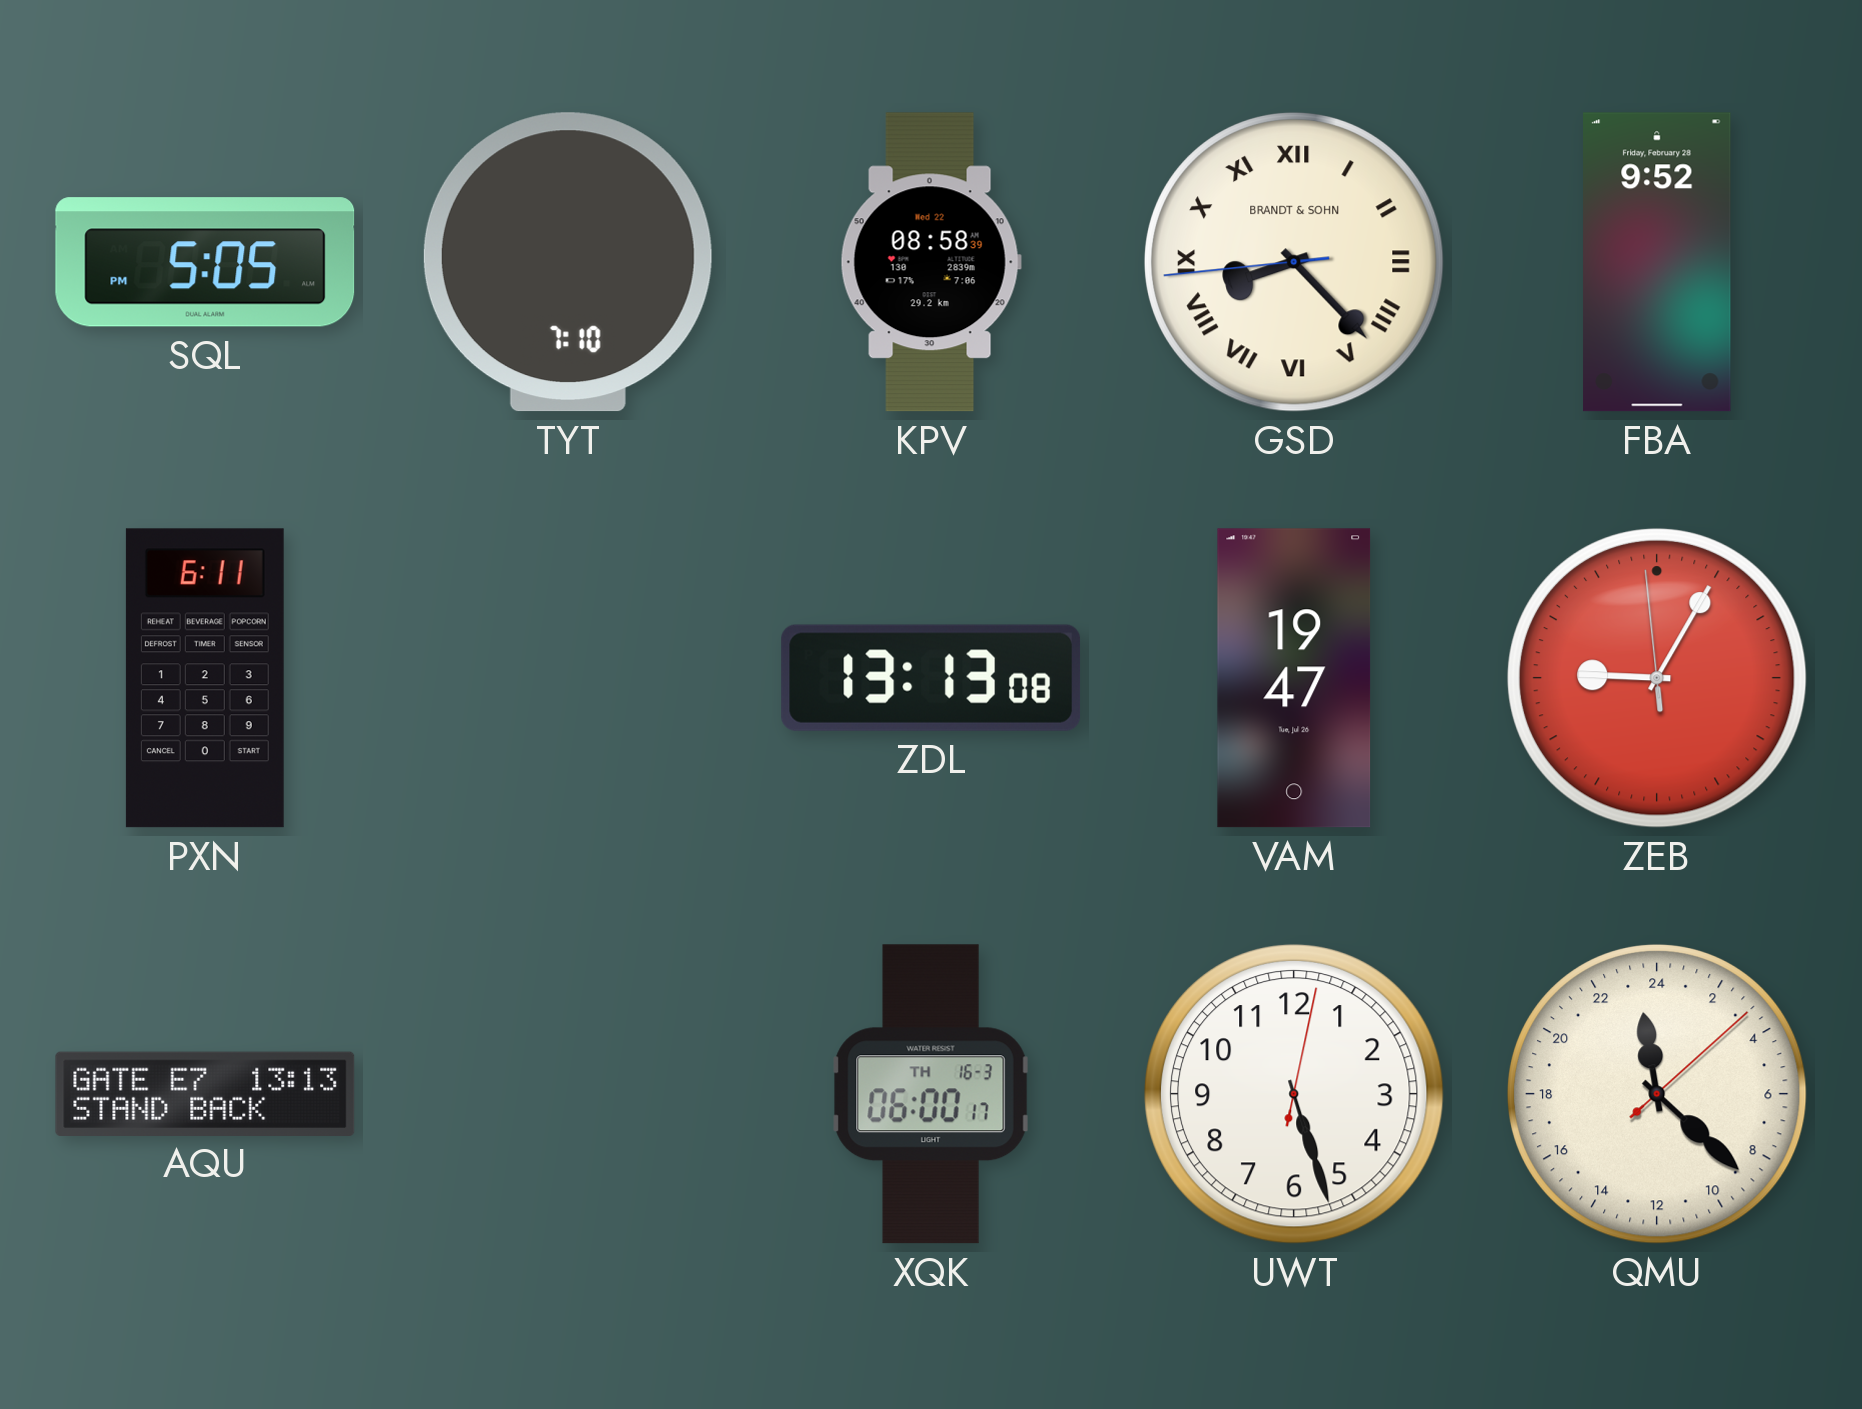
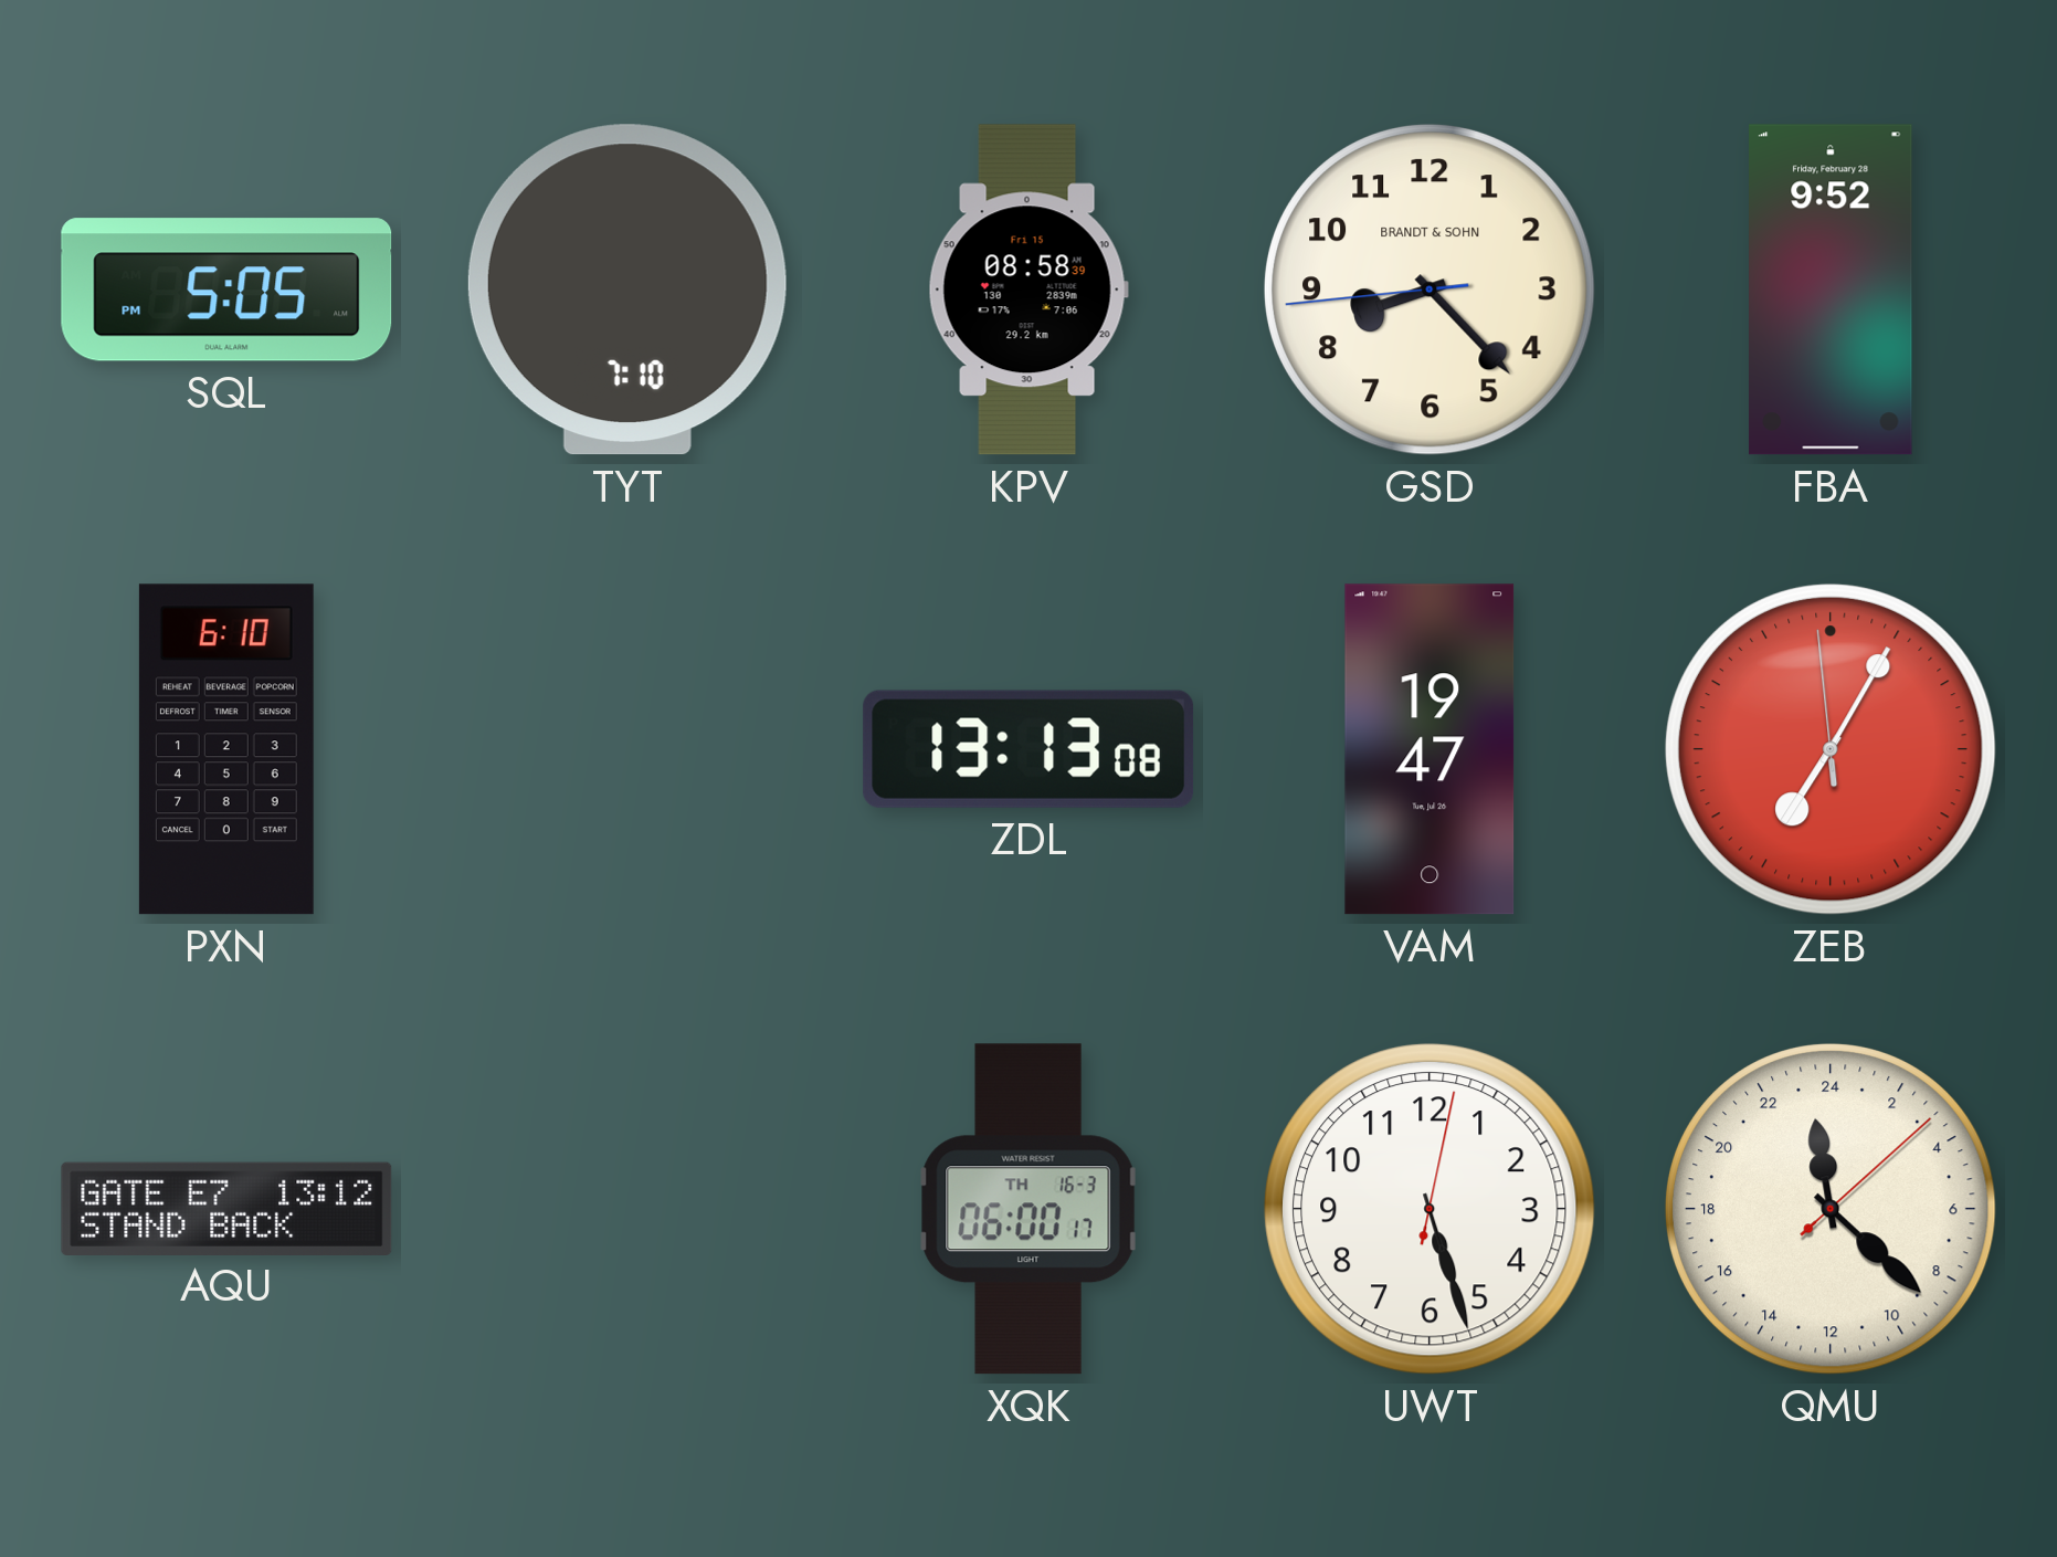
KPV date: Wed 22 -> Fri 15 (1028, 290)
GSD numerals: Roman -> Arabic (1430, 290)
PXN: 6:11 -> 6:10 (226, 749)
ZEB: 9:04 -> 7:04 (1831, 749)
AQU: 13:13 -> 13:12 (226, 1208)
